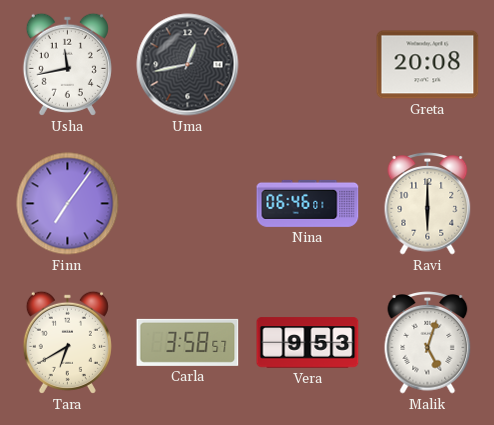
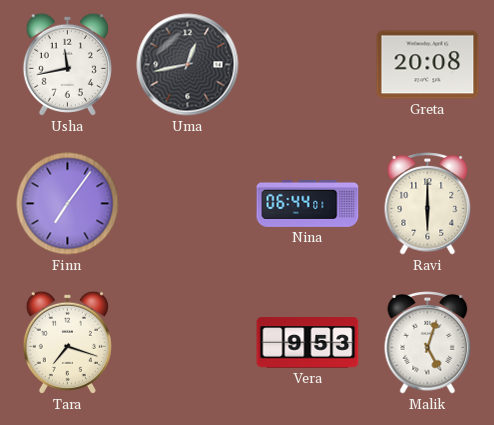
Nina: 06:46 -> 06:44 (308, 203)
Tara: 6:40 -> 7:18 (67, 342)
Carla: 3:58 -> none (188, 342)
